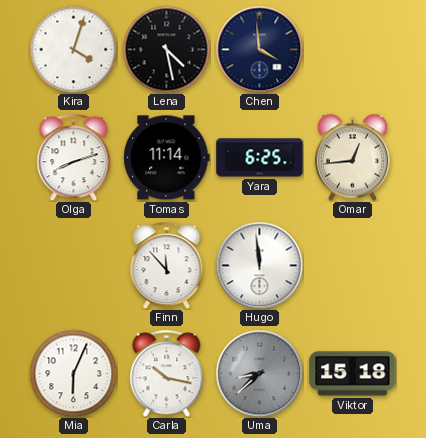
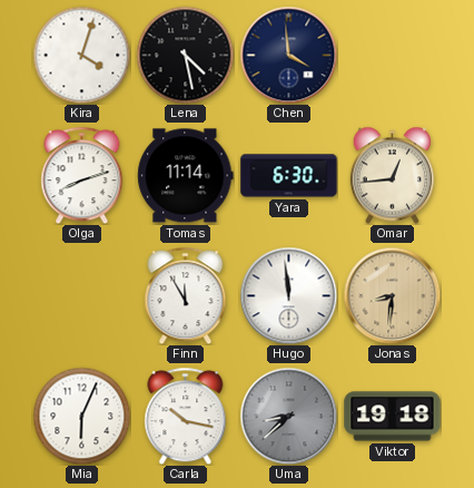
Yara: 6:25 -> 6:30 (289, 176)
Finn: 11:53 -> 11:55 (186, 295)
Jonas: none -> 8:31 (392, 295)
Viktor: 15:18 -> 19:18 (393, 417)
